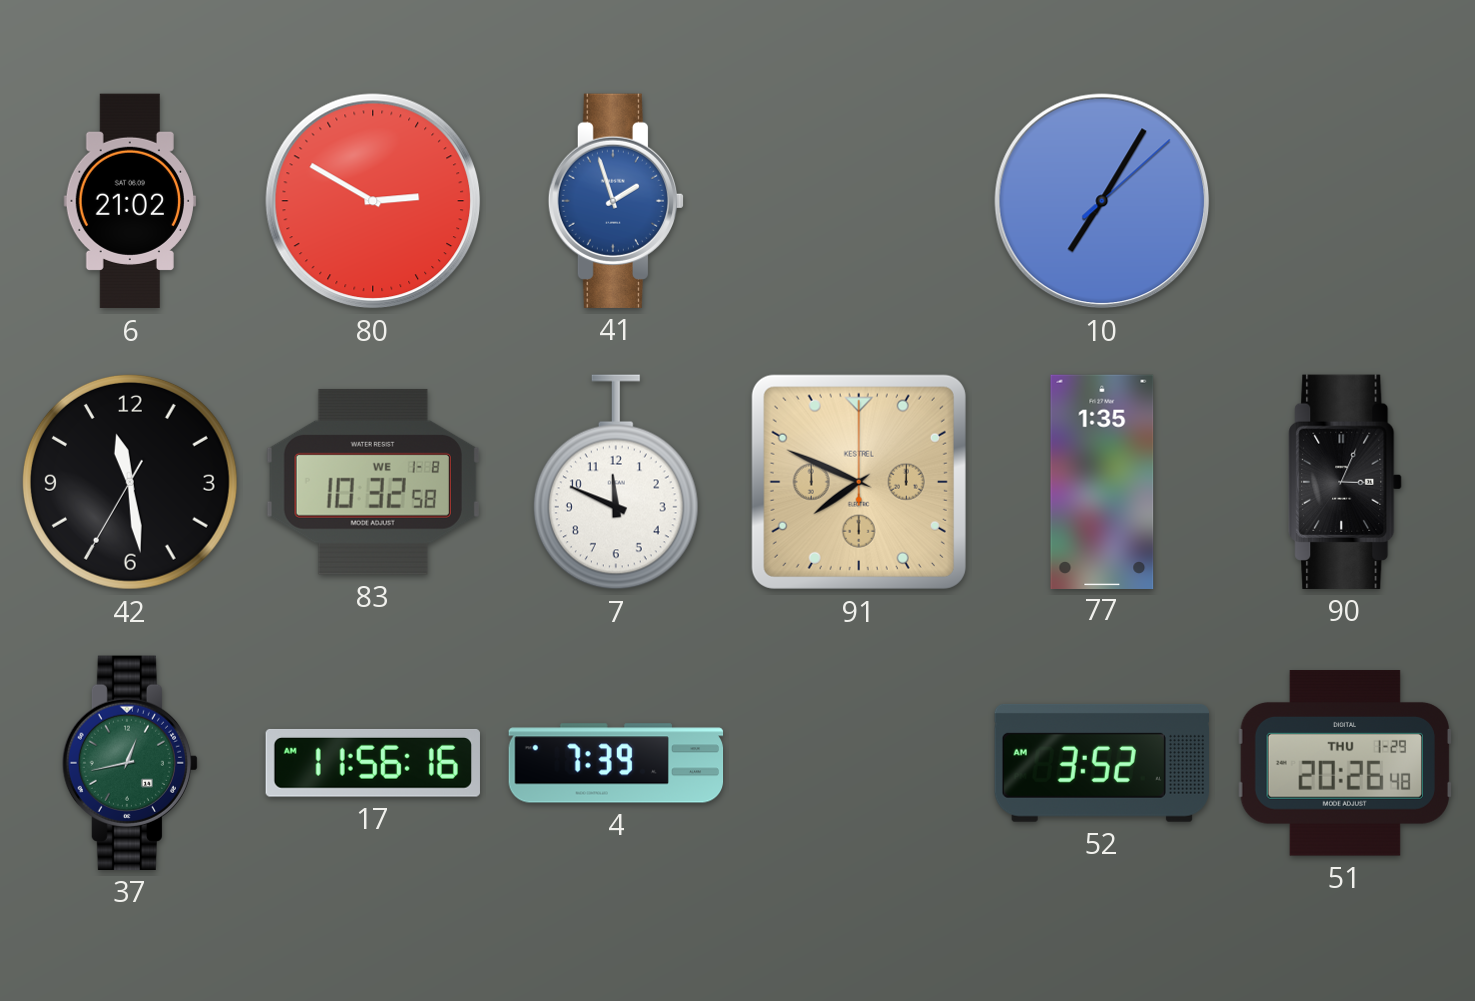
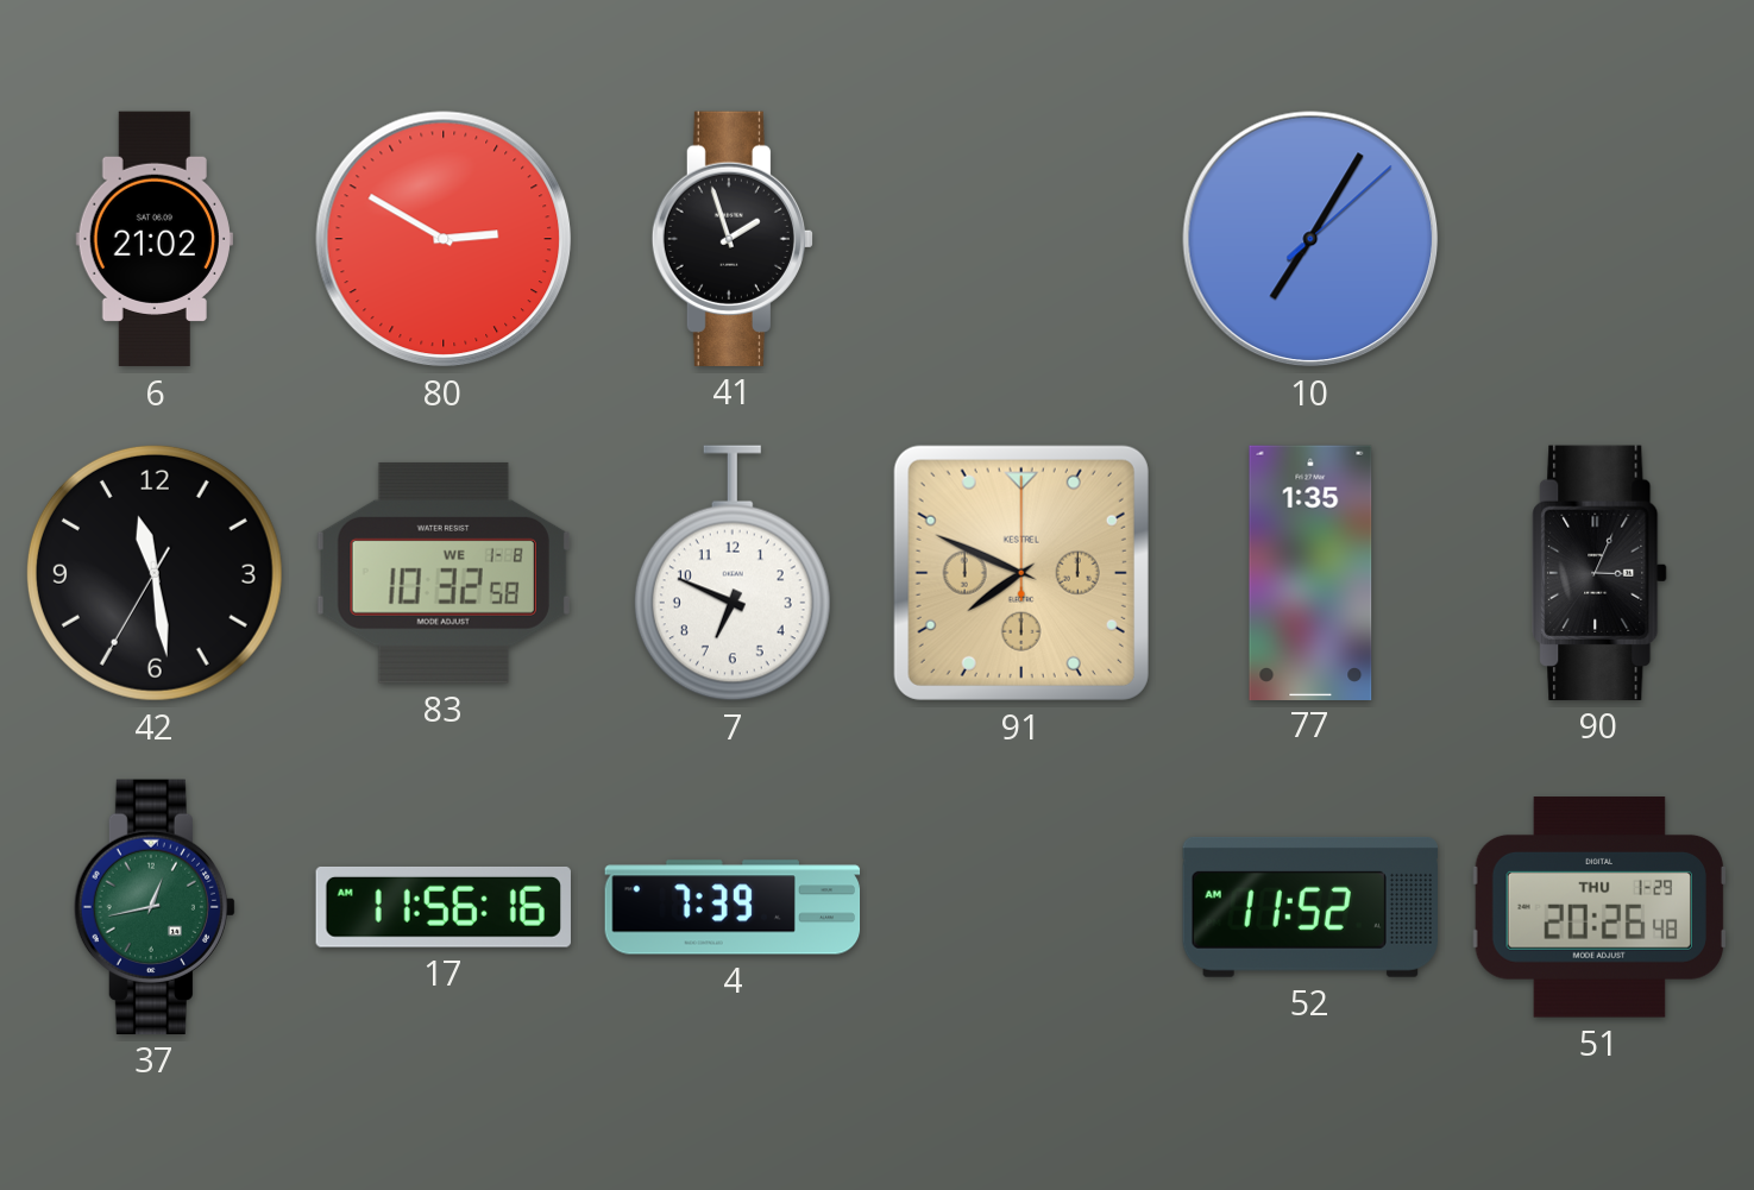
41 dial: blue -> black (733, 239)
7: 11:49 -> 6:49 (733, 573)
52: 3:52 -> 11:52 (1309, 907)
